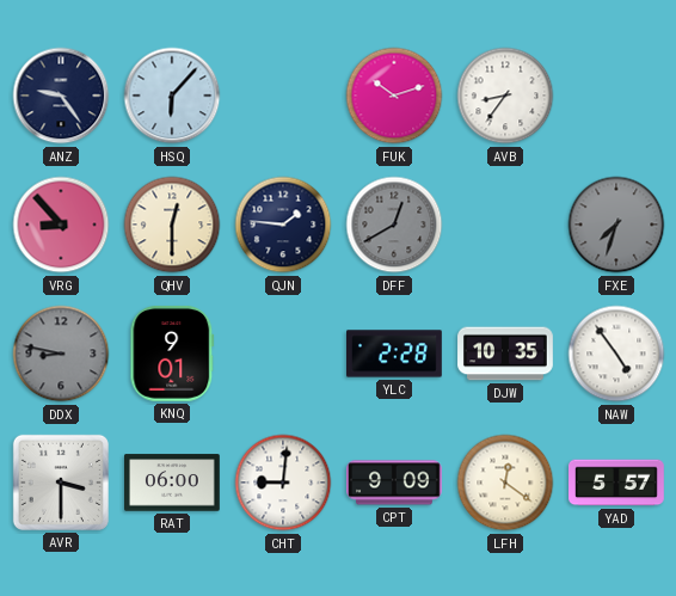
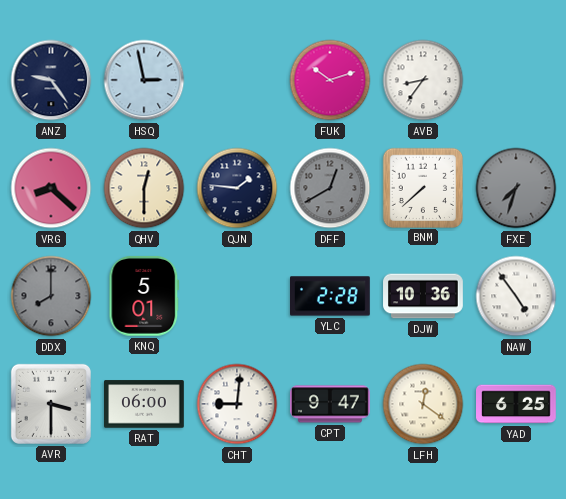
HSQ: 6:07 -> 2:58 (144, 80)
VRG: 8:53 -> 8:22 (51, 188)
BNM: none -> 7:38 (422, 187)
DDX: 8:47 -> 8:00 (51, 296)
KNQ: 9:01 -> 5:01 (144, 296)
DJW: 10:35 -> 10:36 (423, 296)
CPT: 9:09 -> 9:47 (331, 404)
YAD: 5:57 -> 6:25 (517, 404)
